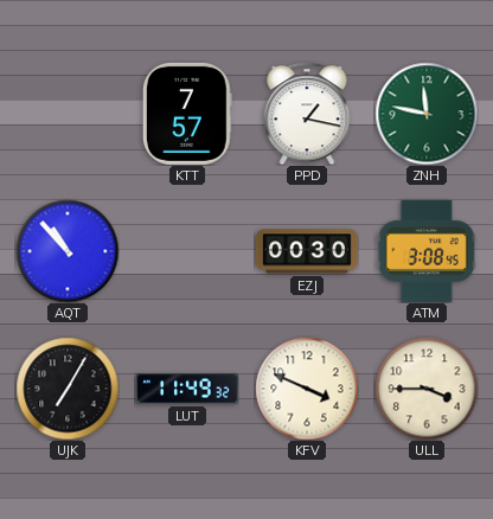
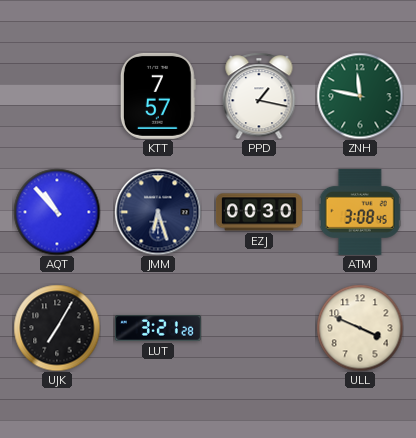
JMM: none -> 6:27 (158, 212)
LUT: 11:49 -> 3:21 (158, 328)
KFV: 3:49 -> none (307, 389)
ULL: 3:45 -> 3:49 (360, 328)
